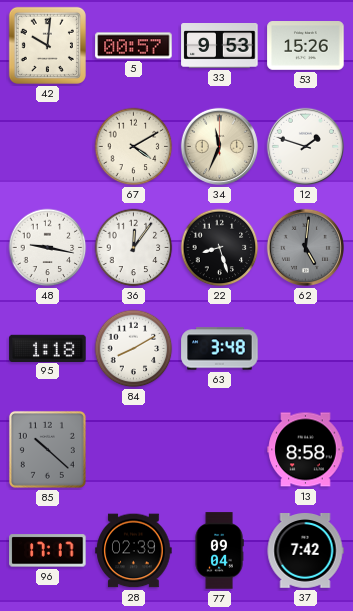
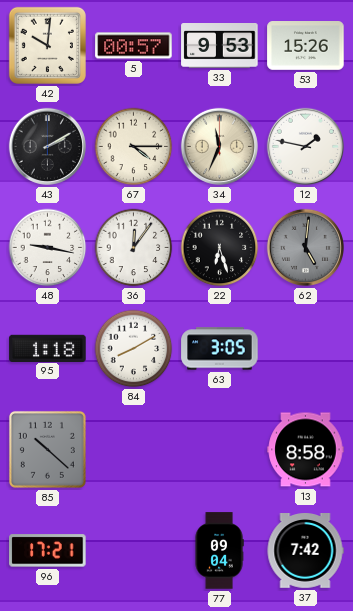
43: none -> 2:10 (47, 146)
67: 4:10 -> 4:15 (134, 147)
12: 1:48 -> 1:47 (305, 146)
22: 8:27 -> 6:27 (220, 248)
63: 3:48 -> 3:05 (220, 349)
96: 17:17 -> 17:21 (48, 551)
28: 02:39 -> none (134, 551)
